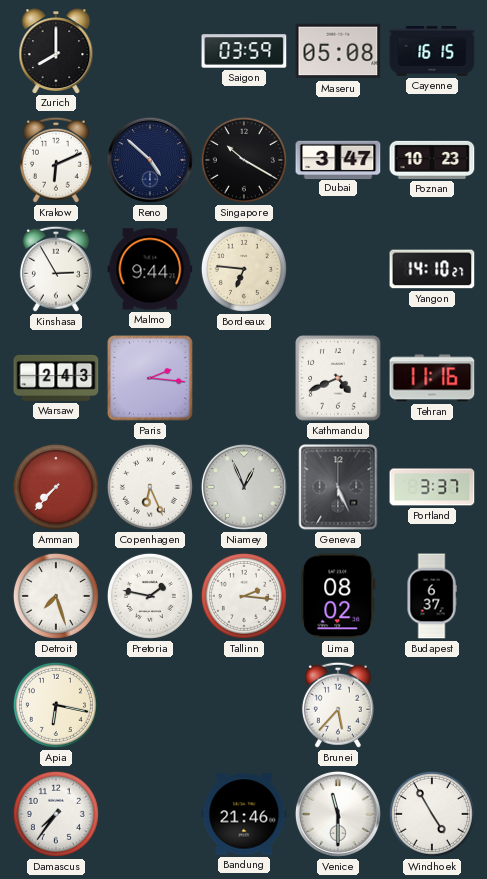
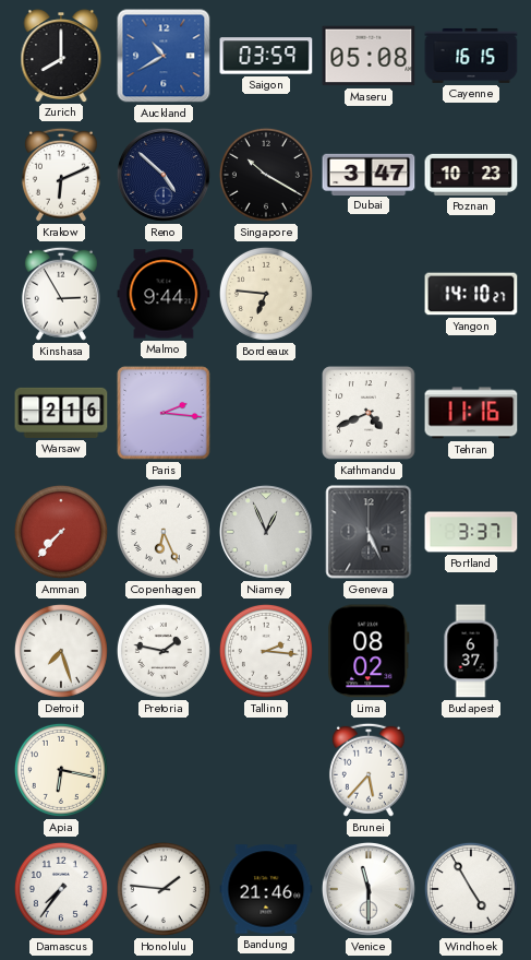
Auckland: none -> 10:40 (164, 56)
Warsaw: 2:43 -> 2:16 (61, 413)
Honolulu: none -> 1:46 (164, 889)
